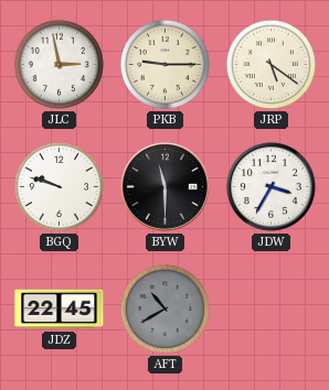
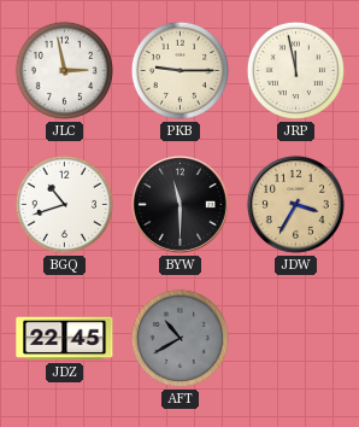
JRP: 5:21 -> 11:58 (295, 70)
BGQ: 9:48 -> 10:42 (64, 204)
JDW dial: white -> champagne (295, 204)
